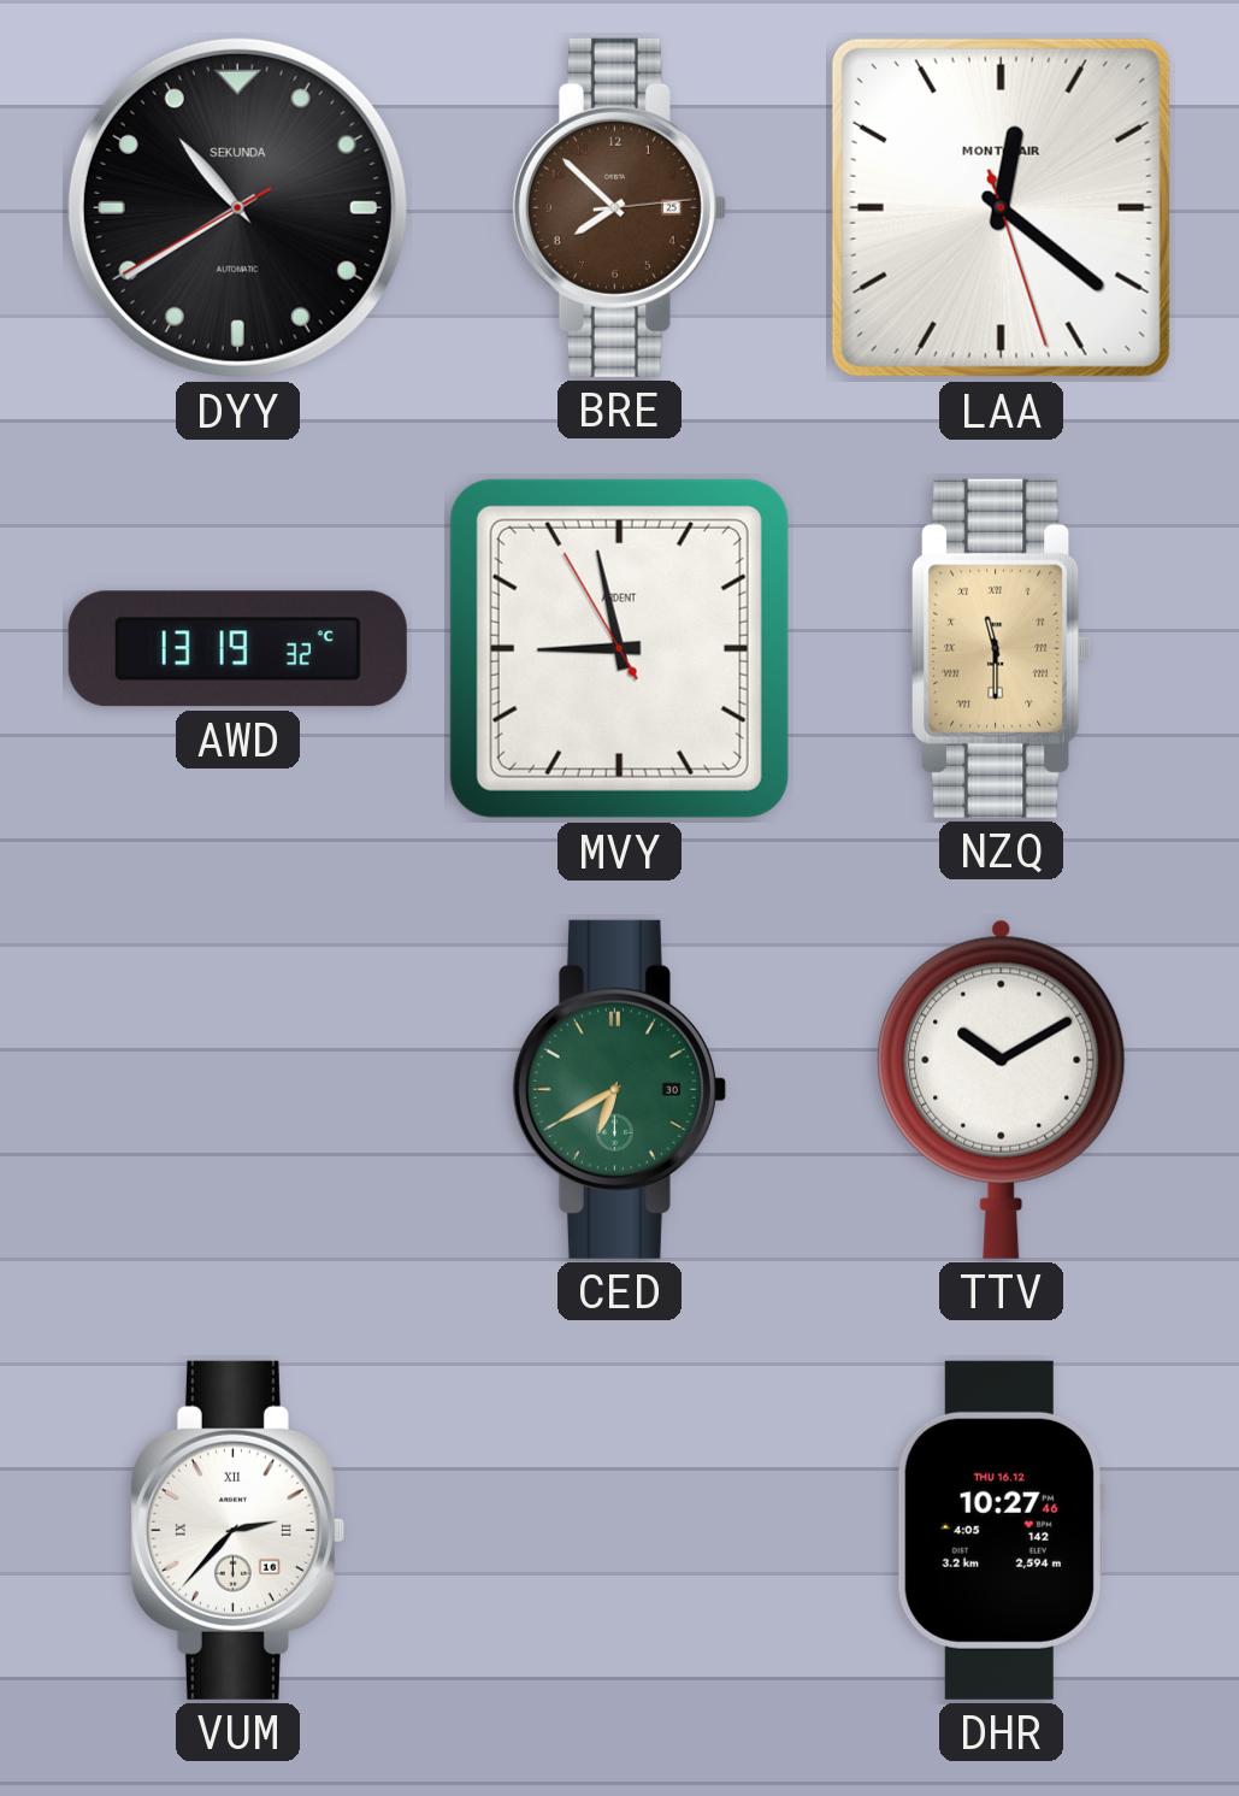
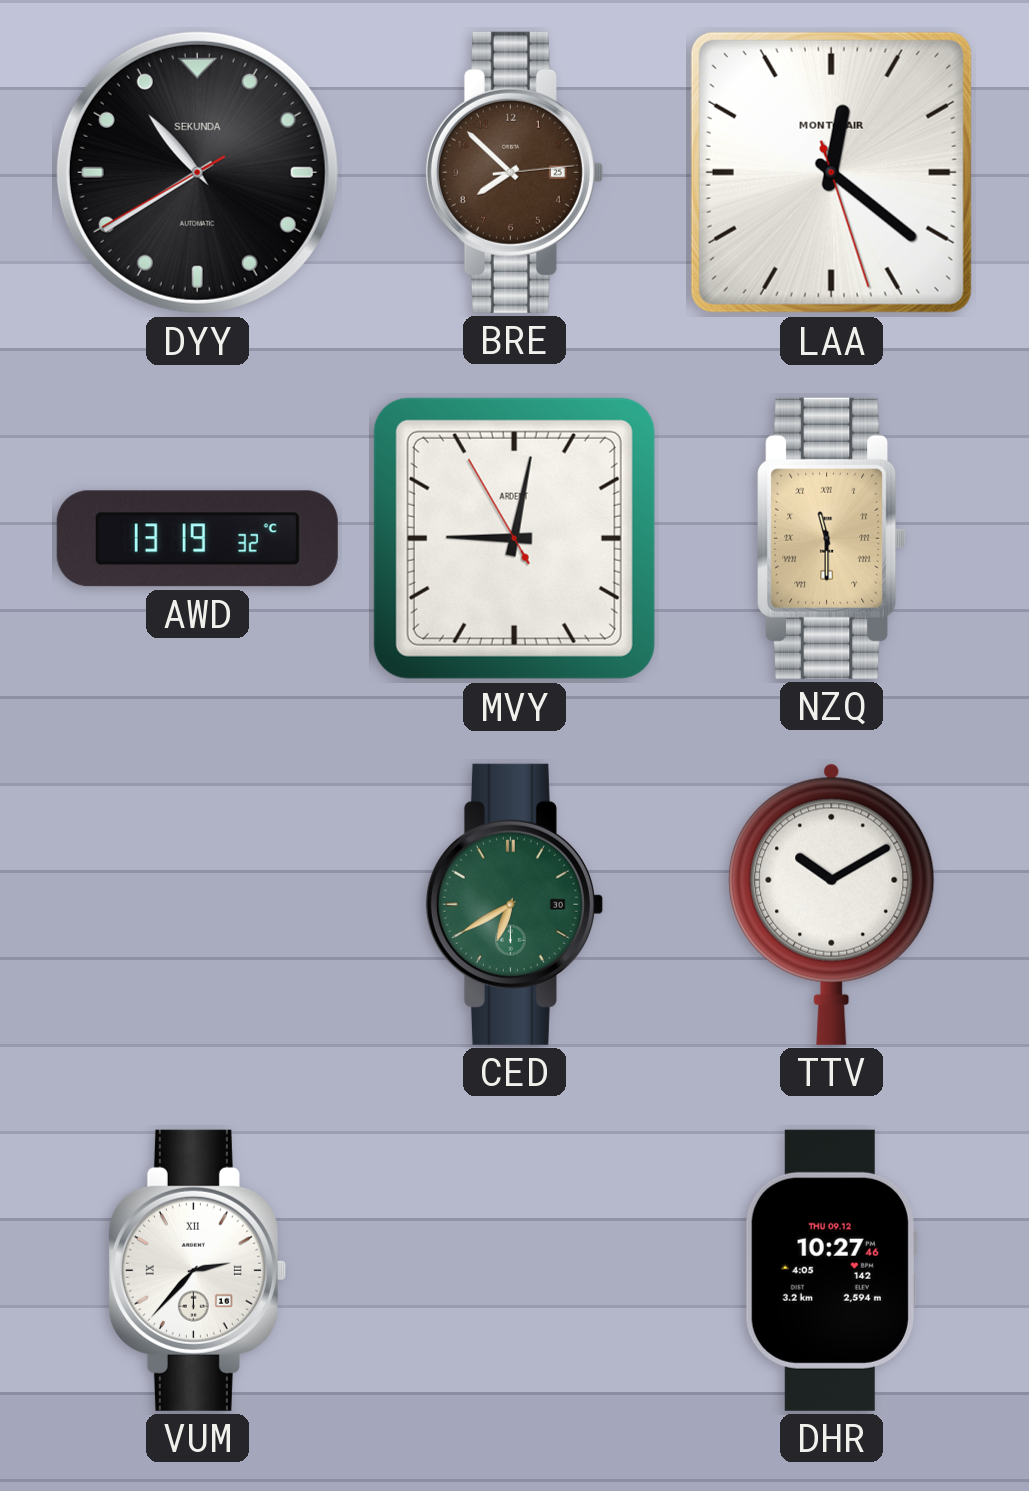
MVY: 8:57 -> 9:01 (514, 538)
DHR date: THU 16.12 -> THU 09.12 (831, 1270)
